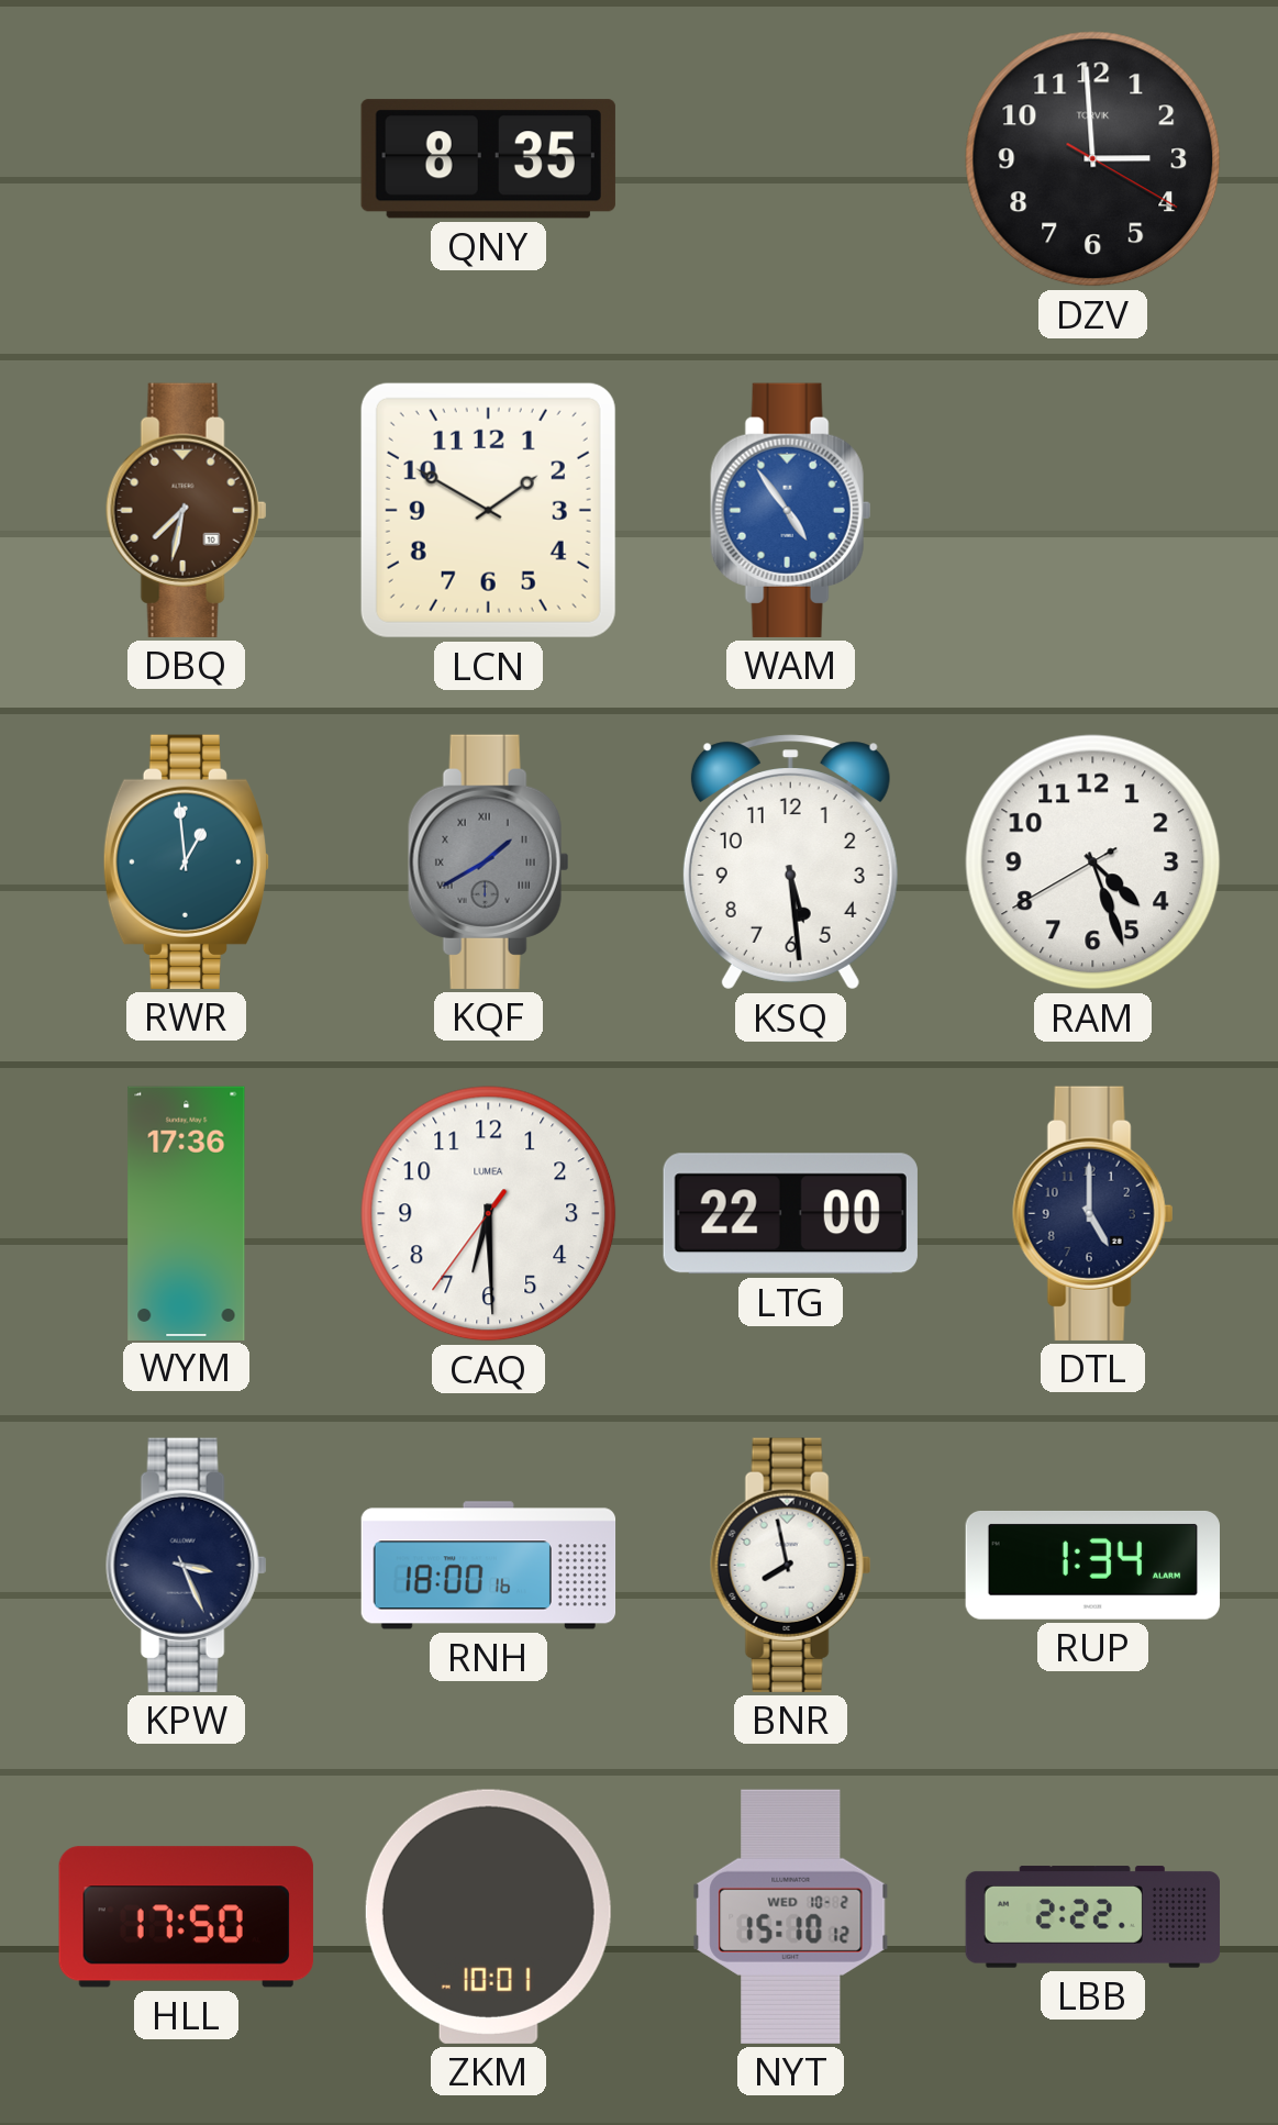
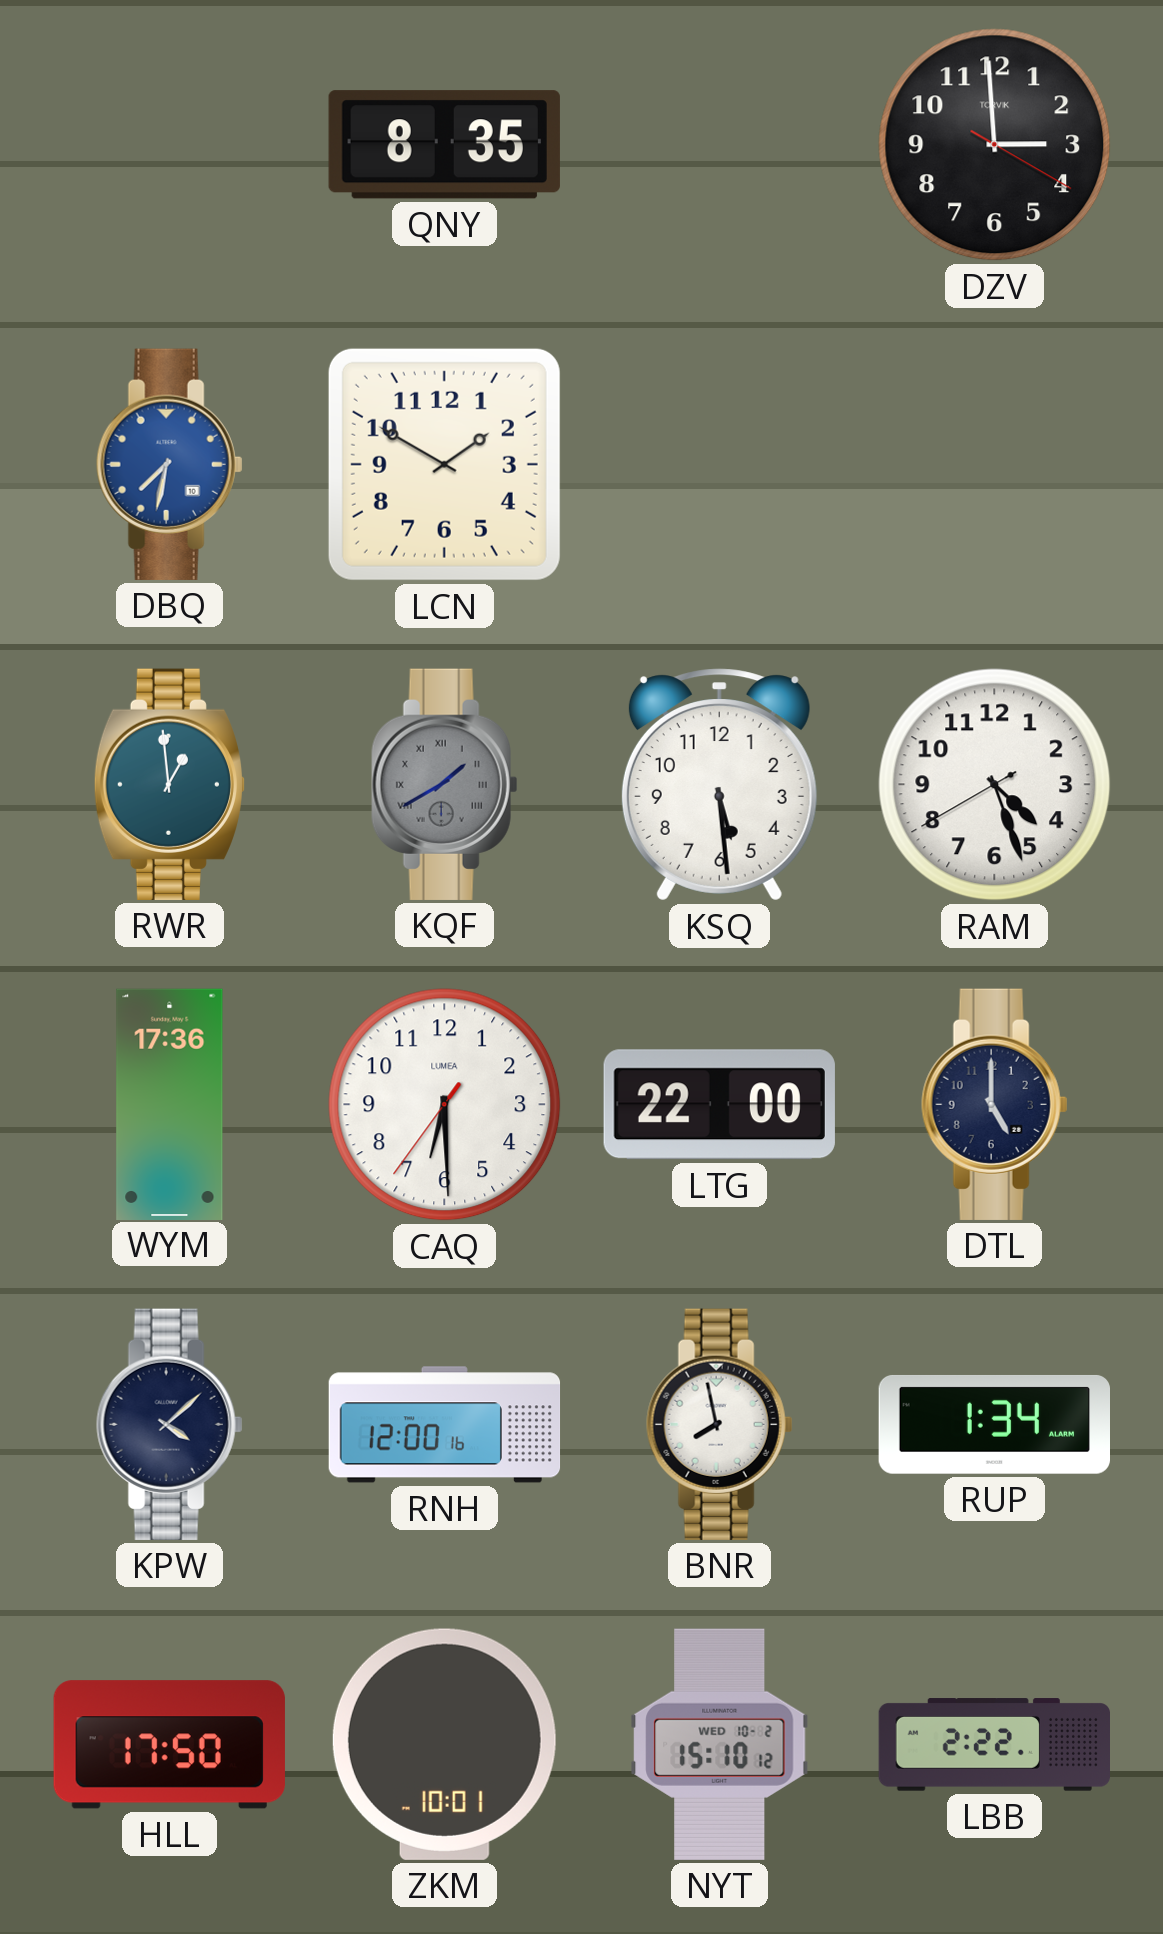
DBQ dial: brown -> blue (170, 464)
WAM: 4:54 -> none (791, 510)
KPW: 3:26 -> 4:08 (170, 1424)
RNH: 18:00 -> 12:00 (445, 1425)
